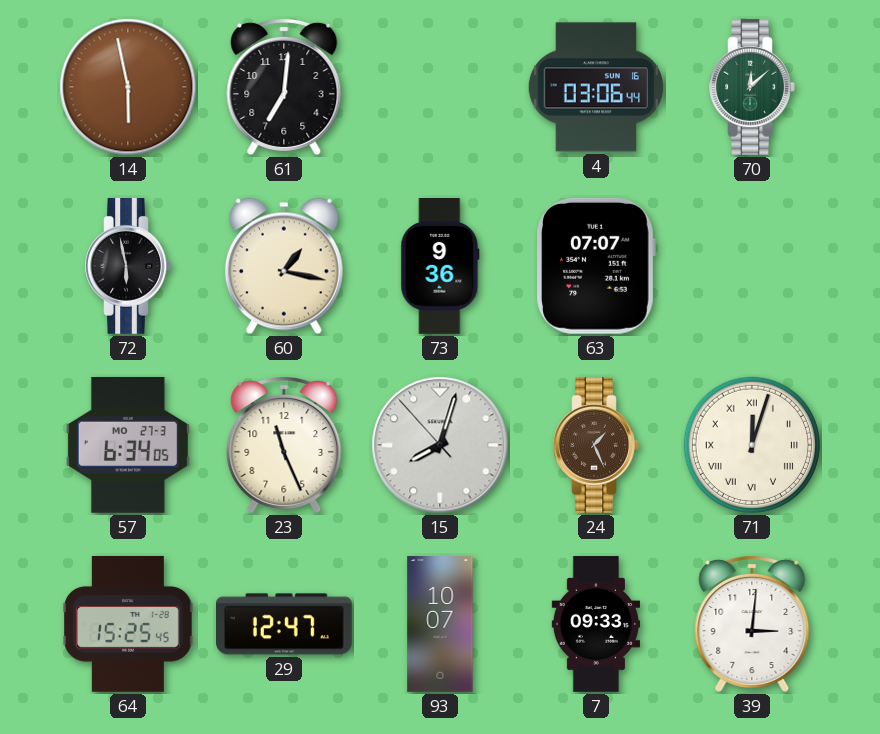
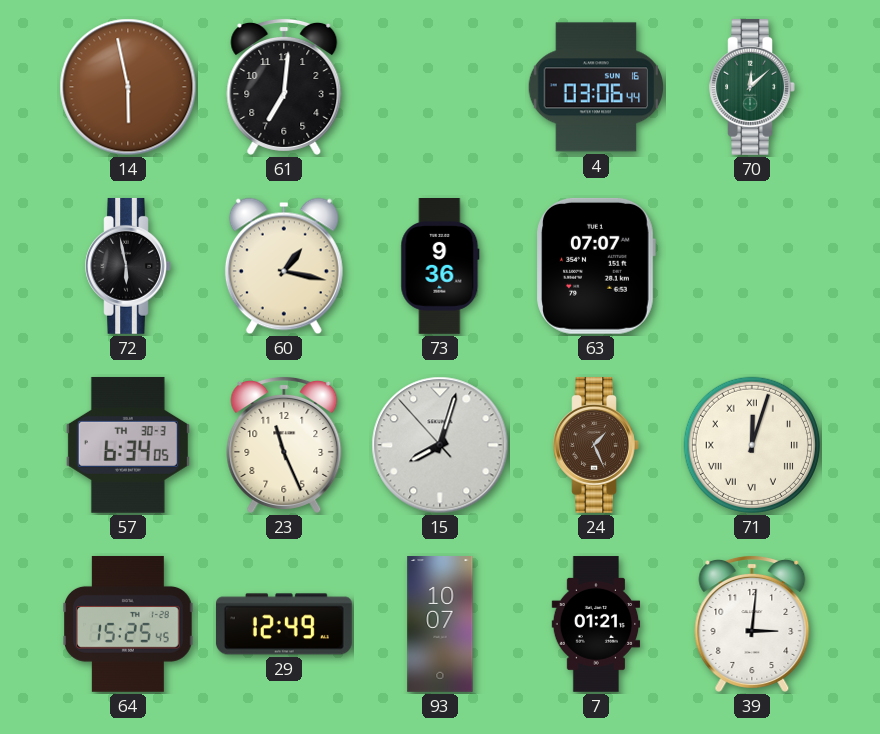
57 date: MO 27-3 -> TH 30-3 (128, 445)
29: 12:47 -> 12:49 (284, 624)
7: 09:33 -> 01:21 (596, 624)
